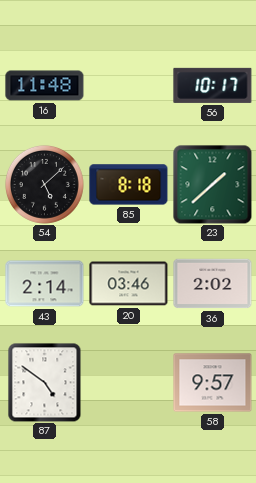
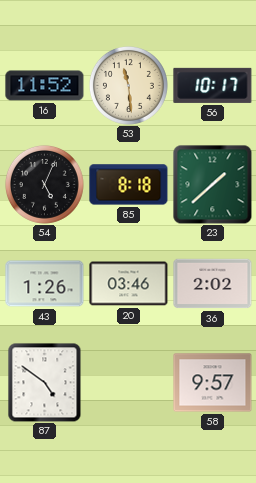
16: 11:48 -> 11:52 (45, 86)
53: none -> 11:29 (128, 85)
54: 5:08 -> 5:04 (44, 184)
43: 2:14 -> 1:26 (45, 284)
